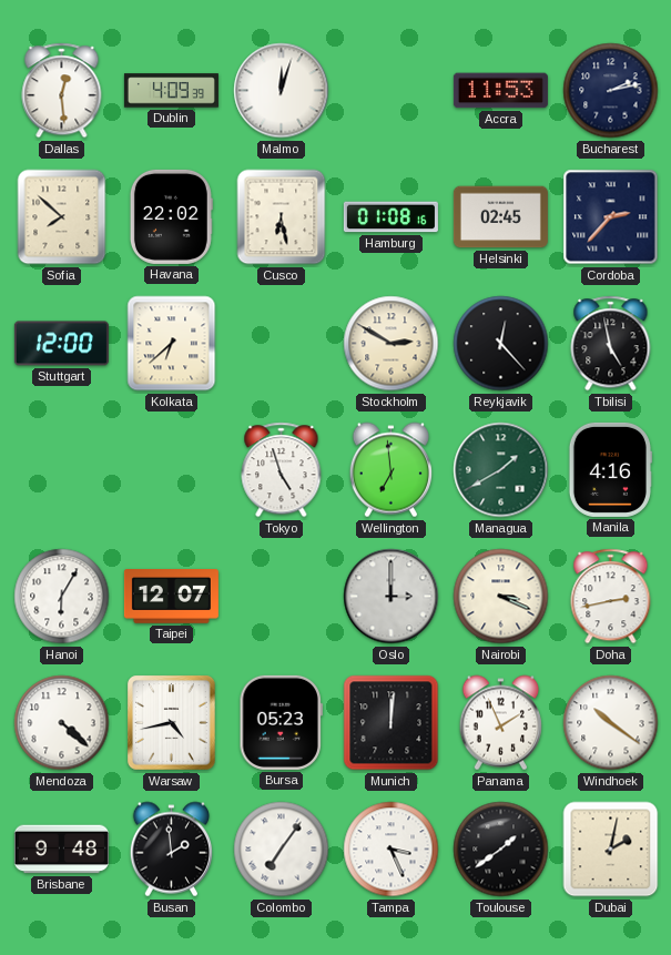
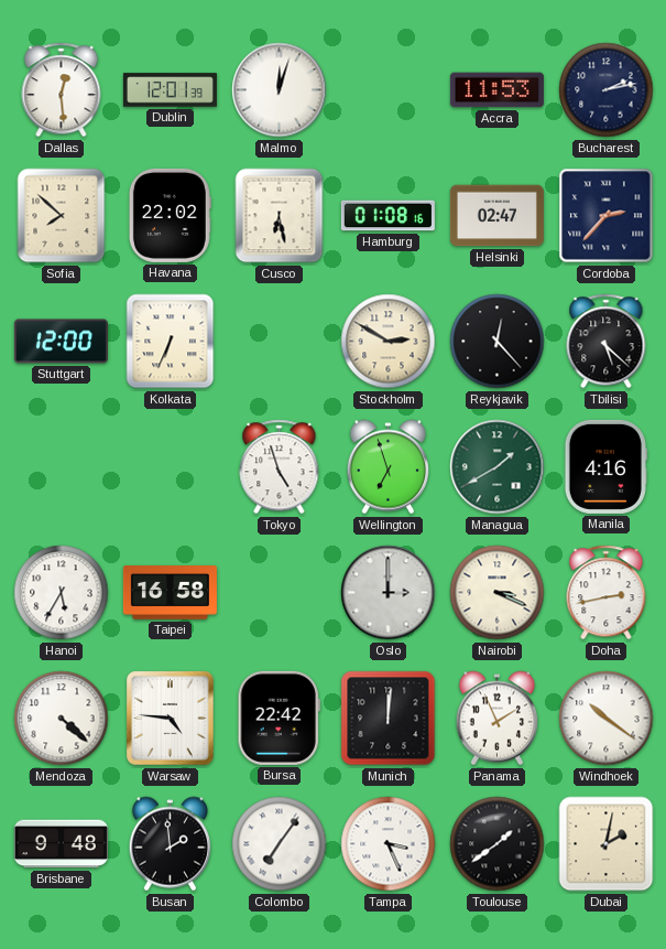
Dublin: 4:09 -> 12:01 (170, 90)
Helsinki: 02:45 -> 02:47 (496, 216)
Kolkata: 6:38 -> 6:34 (171, 342)
Tbilisi: 4:58 -> 5:22 (607, 342)
Wellington: 6:59 -> 6:57 (387, 467)
Hanoi: 6:05 -> 5:35 (62, 593)
Taipei: 12:07 -> 16:58 (170, 593)
Warsaw: 4:43 -> 4:46 (171, 719)
Bursa: 05:23 -> 22:42 (279, 718)
